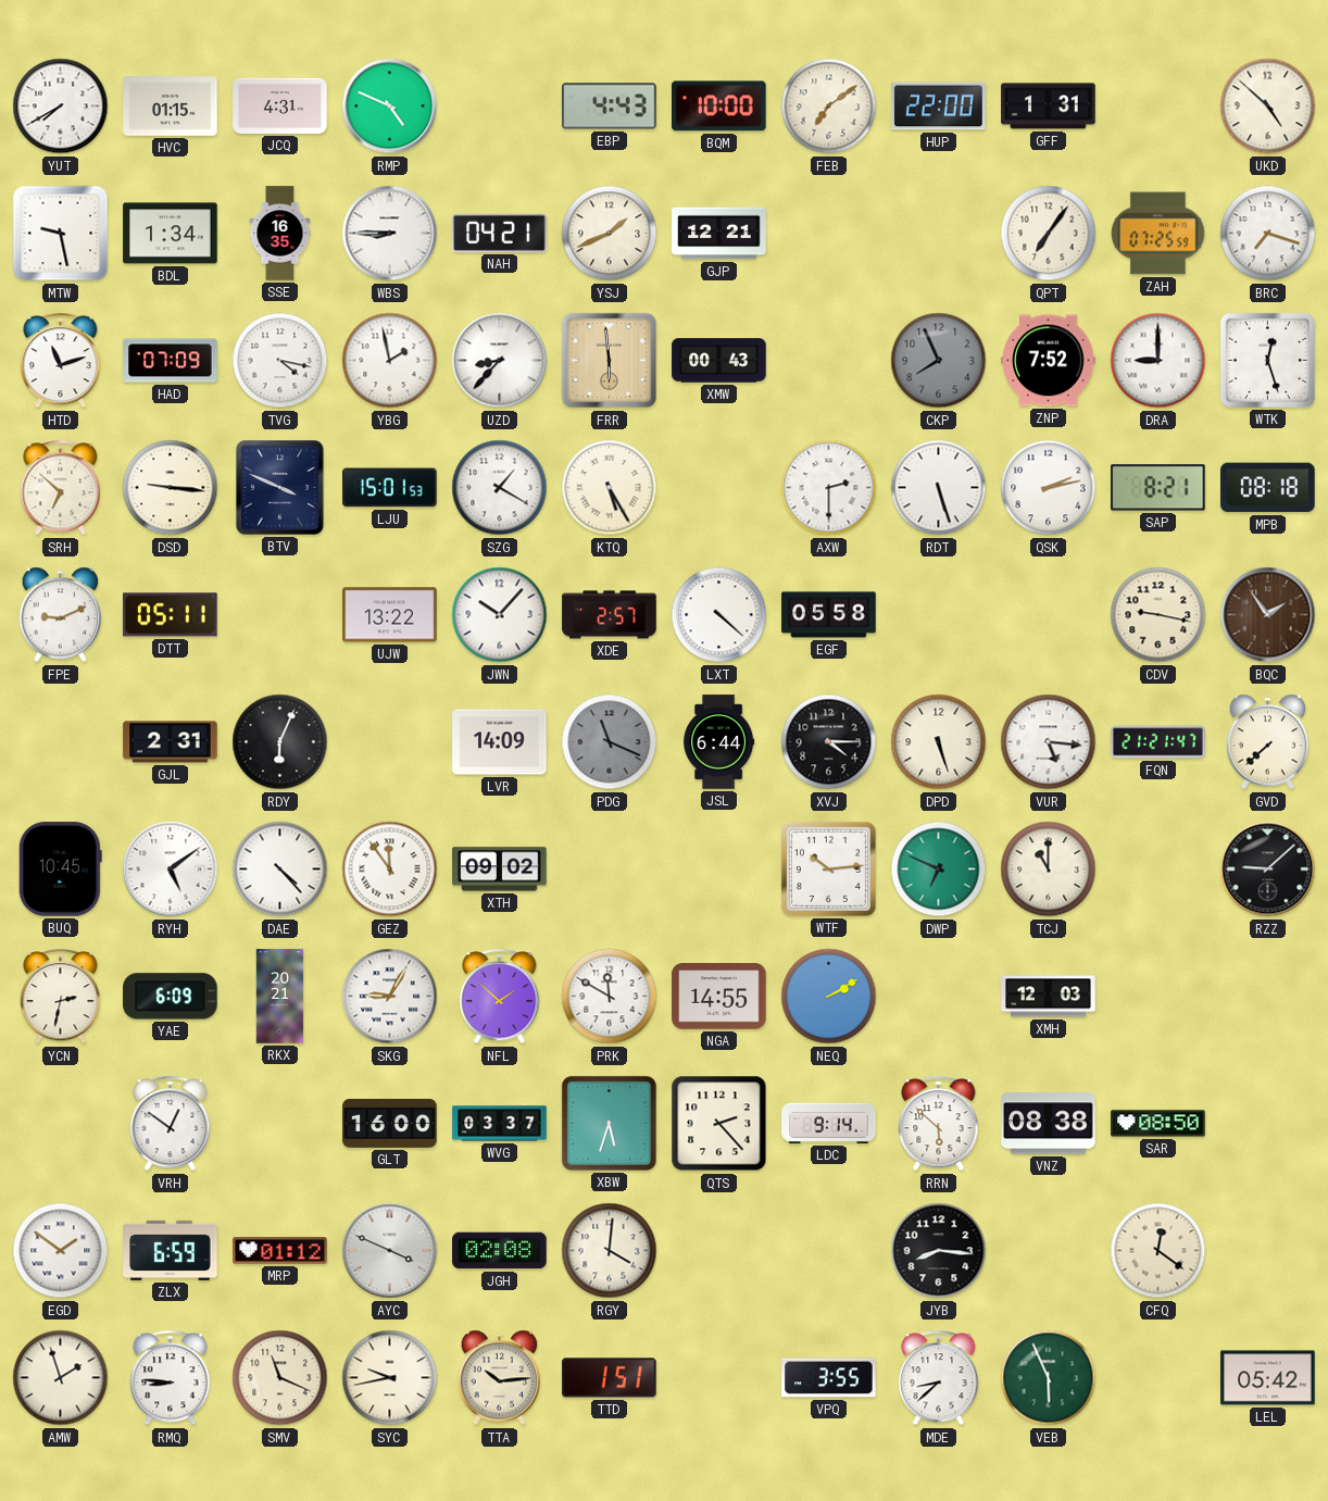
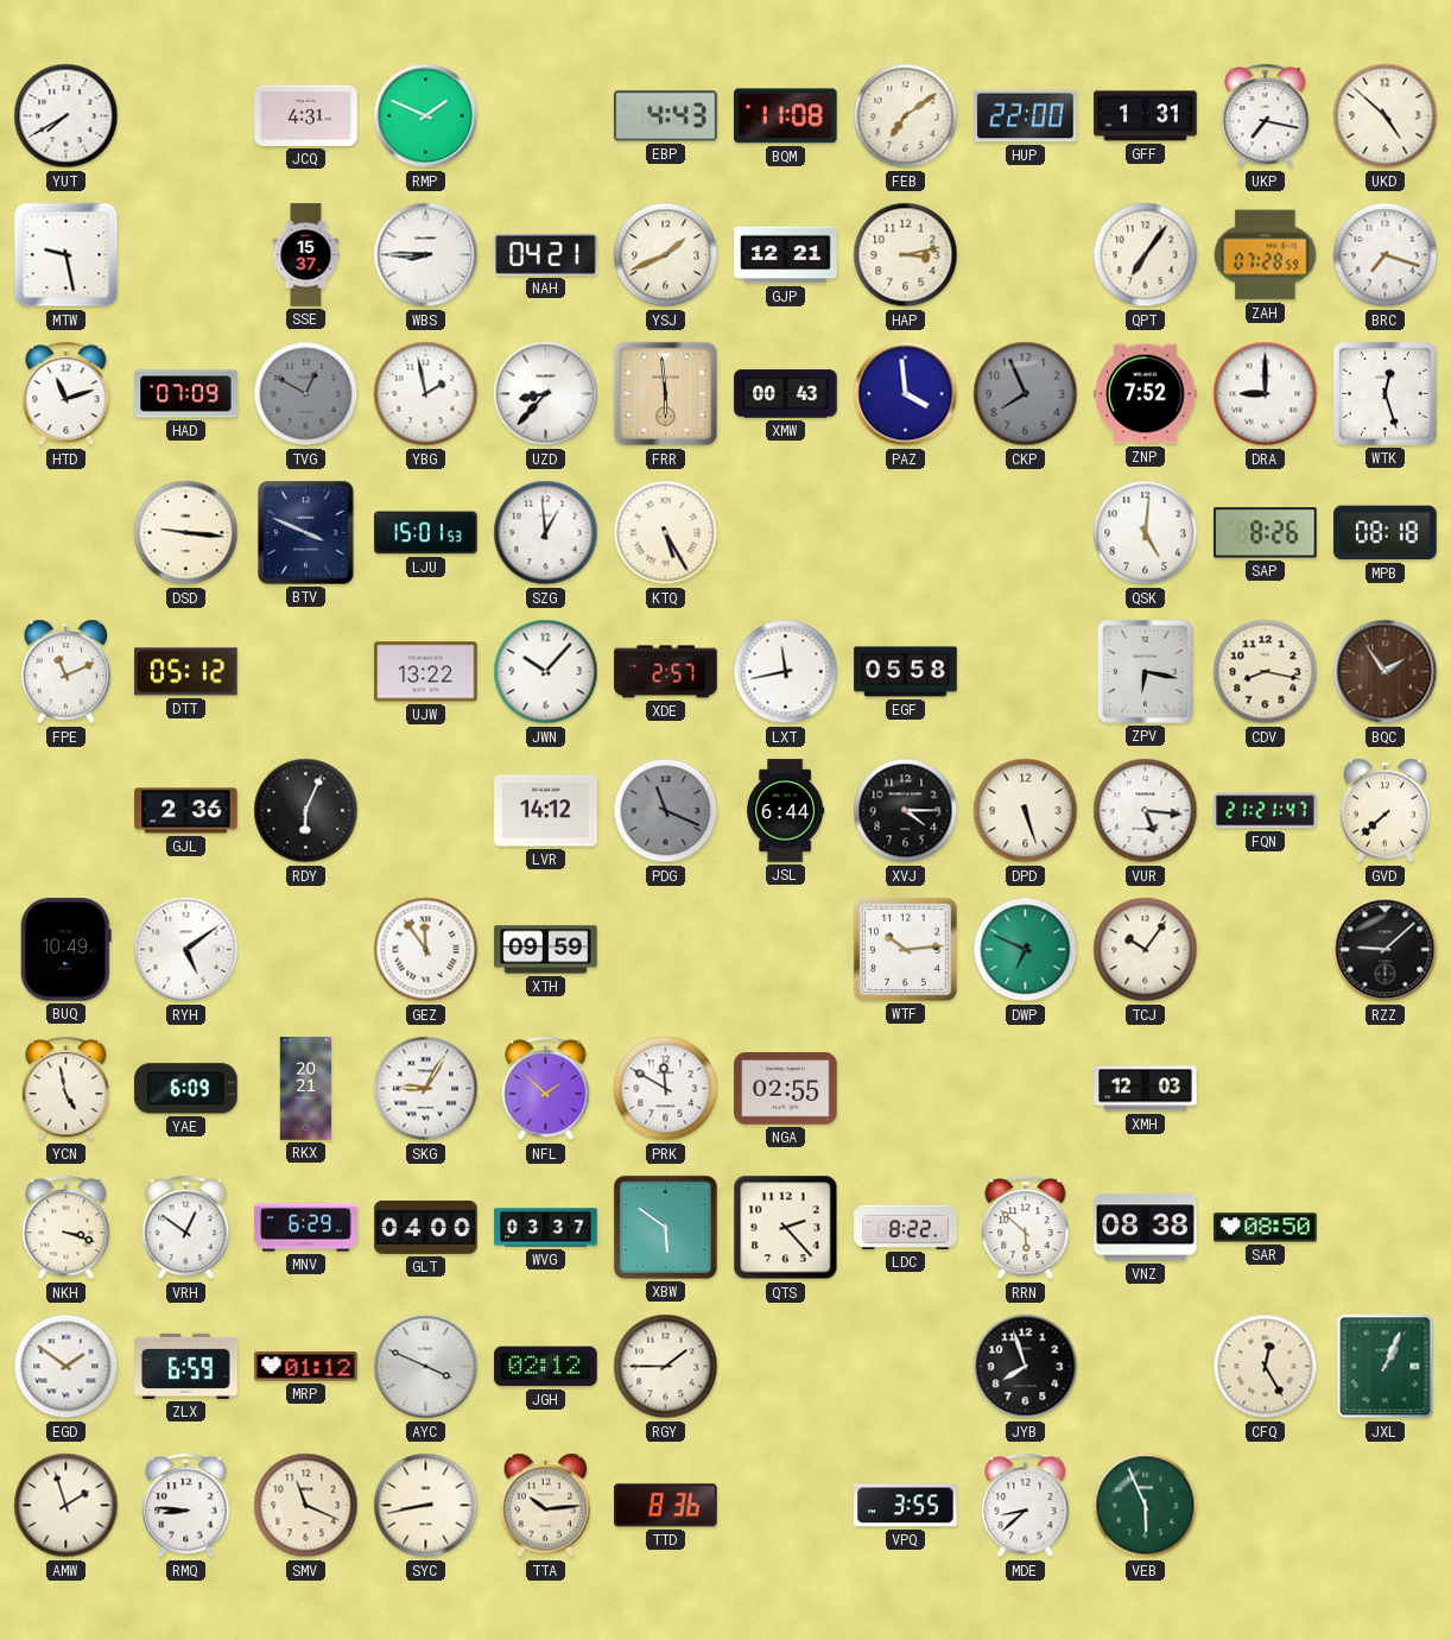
HVC: 01:15 -> none (171, 107)
RMP: 4:49 -> 1:49 (426, 116)
BQM: 10:00 -> 11:08 (786, 116)
UKP: none -> 7:17 (1266, 116)
BDL: 1:34 -> none (171, 234)
SSE: 16:35 -> 15:37 (306, 255)
HAP: none -> 3:13 (906, 255)
ZAH: 07:25 -> 07:28 (1266, 255)
TVG: 4:17 -> 12:50 (306, 394)
TVG dial: white -> grey (306, 394)
PAZ: none -> 3:59 (906, 394)
SRH: 6:52 -> none (61, 488)
SZG: 1:20 -> 12:59 (546, 533)
AXW: 2:30 -> none (829, 488)
RDT: 5:27 -> none (939, 488)
QSK: 2:13 -> 5:01 (1146, 533)
SAP: 8:21 -> 8:26 (1266, 533)
FPE: 9:11 -> 11:11 (66, 672)
DTT: 05:11 -> 05:12 (186, 672)
LXT: 4:22 -> 11:43 (786, 672)
ZPV: none -> 6:17 (1146, 672)
CDV: 9:17 -> 8:17 (1266, 672)
GJL: 2:31 -> 2:36 (186, 811)
LVR: 14:09 -> 14:12 (546, 811)
BUQ: 10:45 -> 10:49 (65, 950)
DAE: 4:23 -> none (280, 870)
XTH: 09:02 -> 09:59 (546, 950)
TCJ: 11:00 -> 10:06 (1146, 950)
YCN: 2:32 -> 4:58 (66, 1089)
NGA: 14:55 -> 02:55 (786, 1089)
NEQ: 2:10 -> none (829, 997)
NKH: none -> 3:18 (66, 1228)
MNV: none -> 6:29 (306, 1228)
GLT: 16:00 -> 04:00 (426, 1227)
XBW: 5:33 -> 5:51 (665, 1227)
LDC: 9:14 -> 8:22 (906, 1227)
JGH: 02:08 -> 02:12 (546, 1367)
RGY: 4:01 -> 1:45 (666, 1367)
JYB: 8:16 -> 7:57 (1026, 1367)
CFQ: 12:21 -> 12:25 (1266, 1367)
JXL: none -> 1:04 (1386, 1367)
SYC: 9:43 -> 8:43 (426, 1506)
TTD: 1:51 -> 8:36 (666, 1506)
LEL: 05:42 -> none (1268, 1378)
